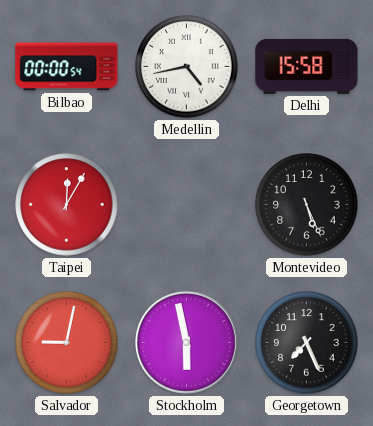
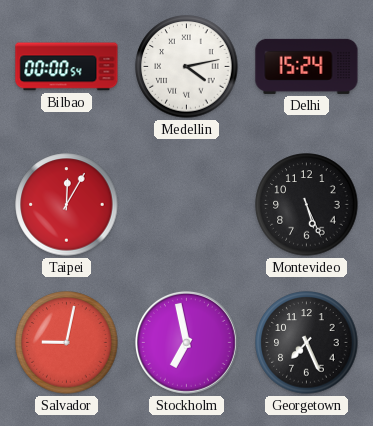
Medellin: 4:43 -> 4:13 (187, 67)
Delhi: 15:58 -> 15:24 (307, 66)
Stockholm: 5:58 -> 6:58 (186, 342)
